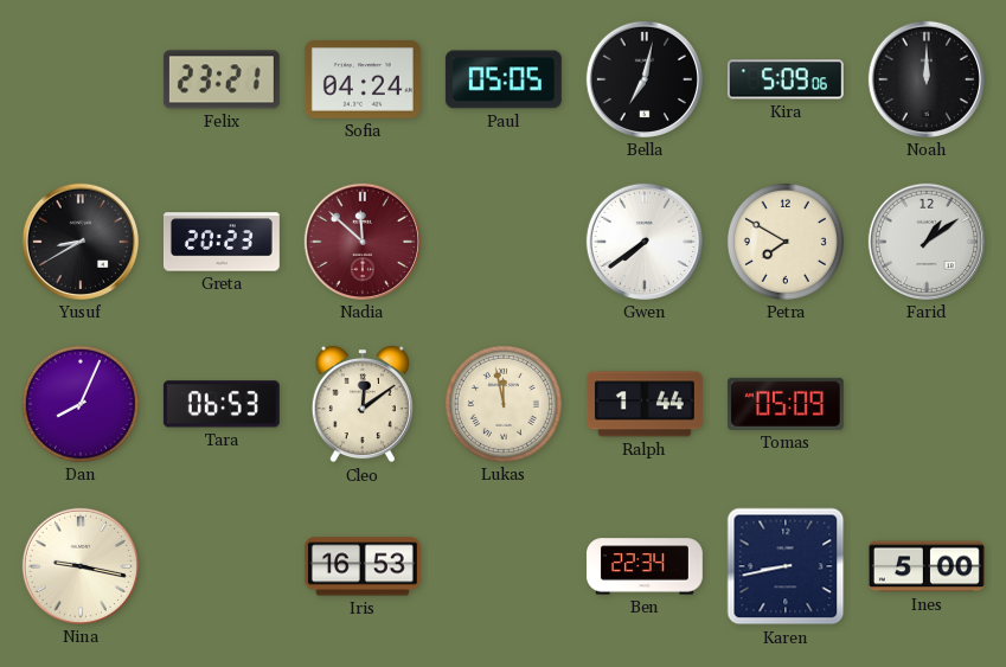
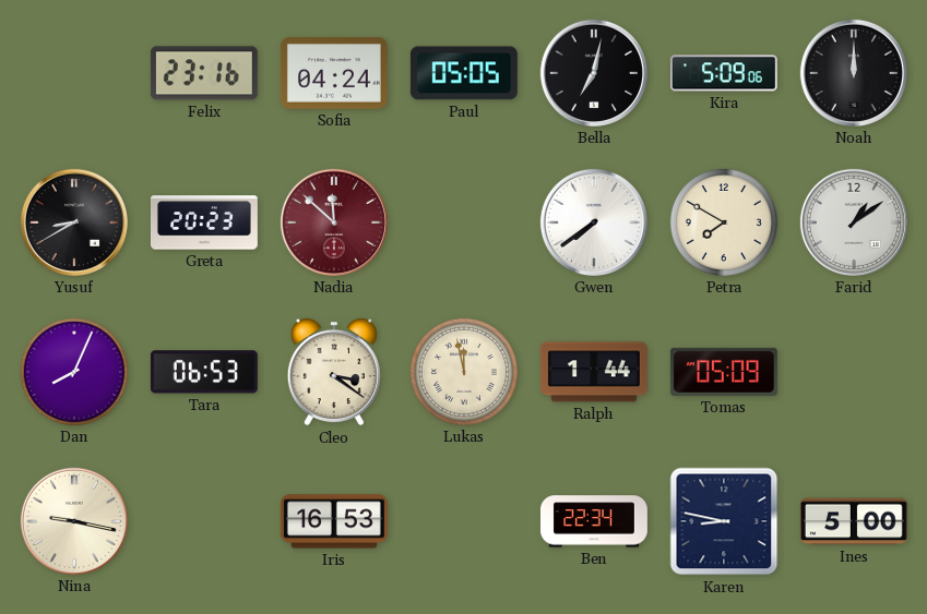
Felix: 23:21 -> 23:16 (204, 73)
Cleo: 12:09 -> 3:21 (334, 372)
Karen: 8:43 -> 8:47 (724, 521)
